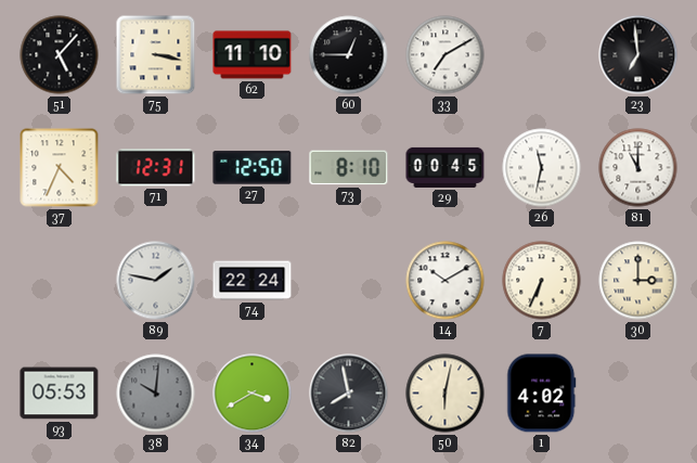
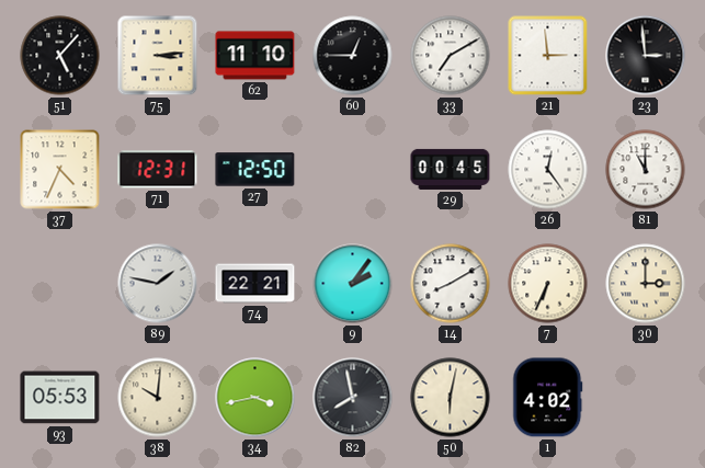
75: 3:17 -> 3:14 (158, 56)
21: none -> 2:59 (548, 56)
23: 6:59 -> 2:59 (646, 56)
73: 8:10 -> none (349, 168)
26: 11:32 -> 12:24 (548, 170)
74: 22:24 -> 22:21 (255, 284)
9: none -> 2:06 (353, 284)
14: 10:10 -> 8:10 (451, 284)
38 dial: grey -> cream (158, 398)
34: 3:40 -> 3:43 (255, 398)
